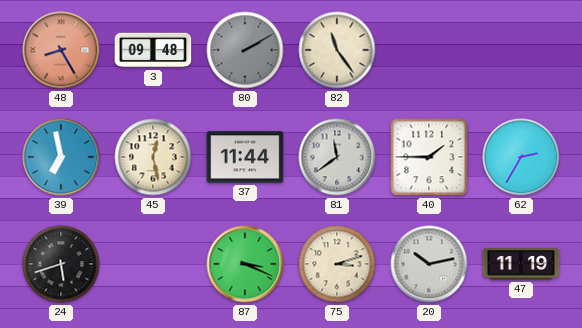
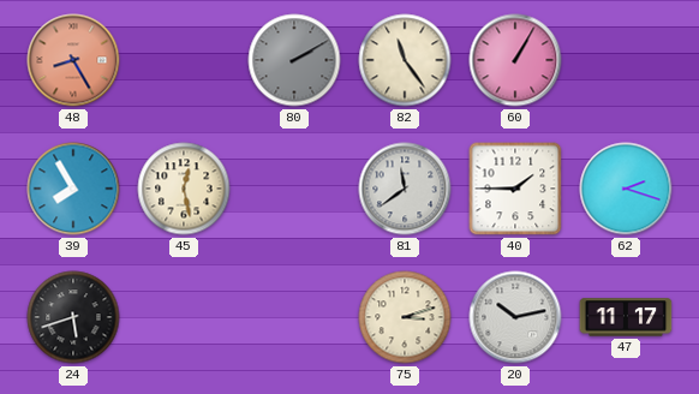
3: 09:48 -> none (153, 50)
60: none -> 1:05 (515, 60)
39: 6:58 -> 7:55 (73, 189)
37: 11:44 -> none (245, 157)
62: 2:35 -> 2:18 (626, 189)
87: 3:19 -> none (245, 264)
47: 11:19 -> 11:17 (626, 317)
